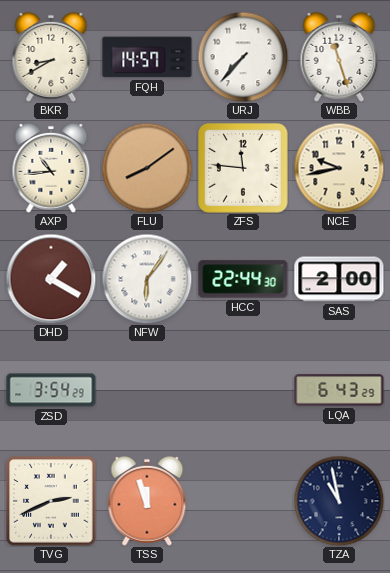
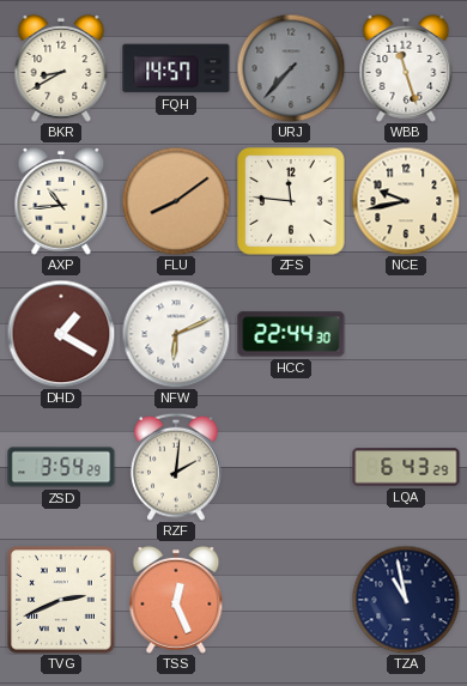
URJ dial: white -> grey (291, 68)
NFW: 6:06 -> 6:11 (176, 334)
SAS: 2:00 -> none (339, 279)
RZF: none -> 2:01 (176, 467)
TSS: 11:57 -> 12:26 (176, 600)
